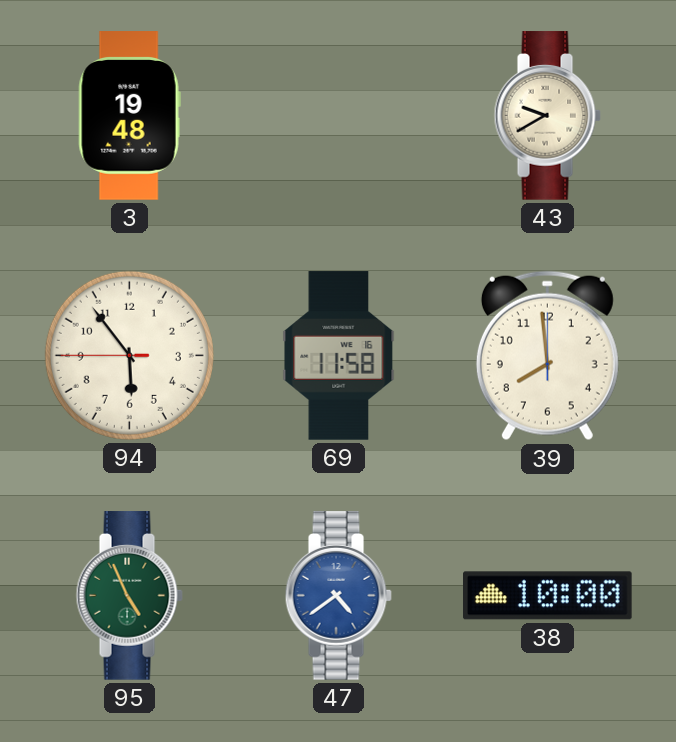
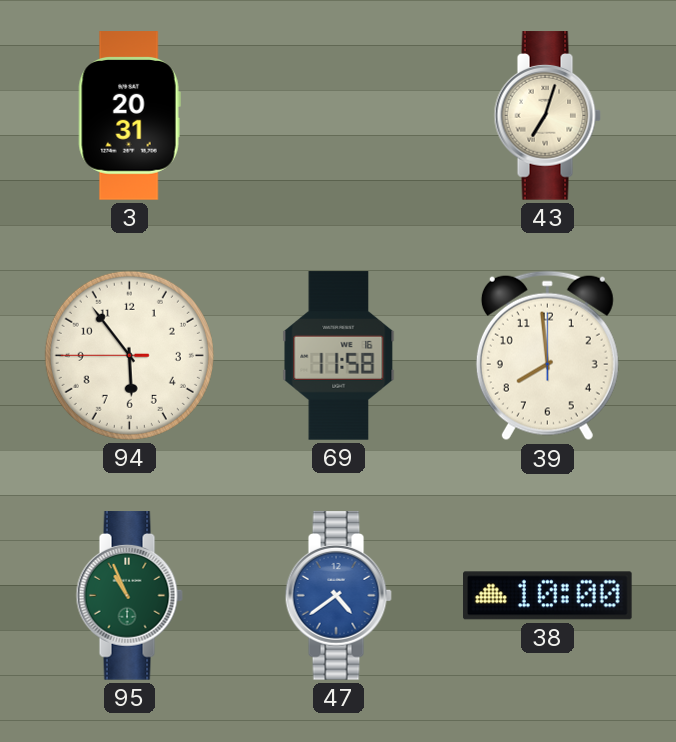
3: 19:48 -> 20:31 (129, 116)
43: 9:40 -> 7:03 (547, 116)
95: 4:56 -> 10:56 (129, 596)
